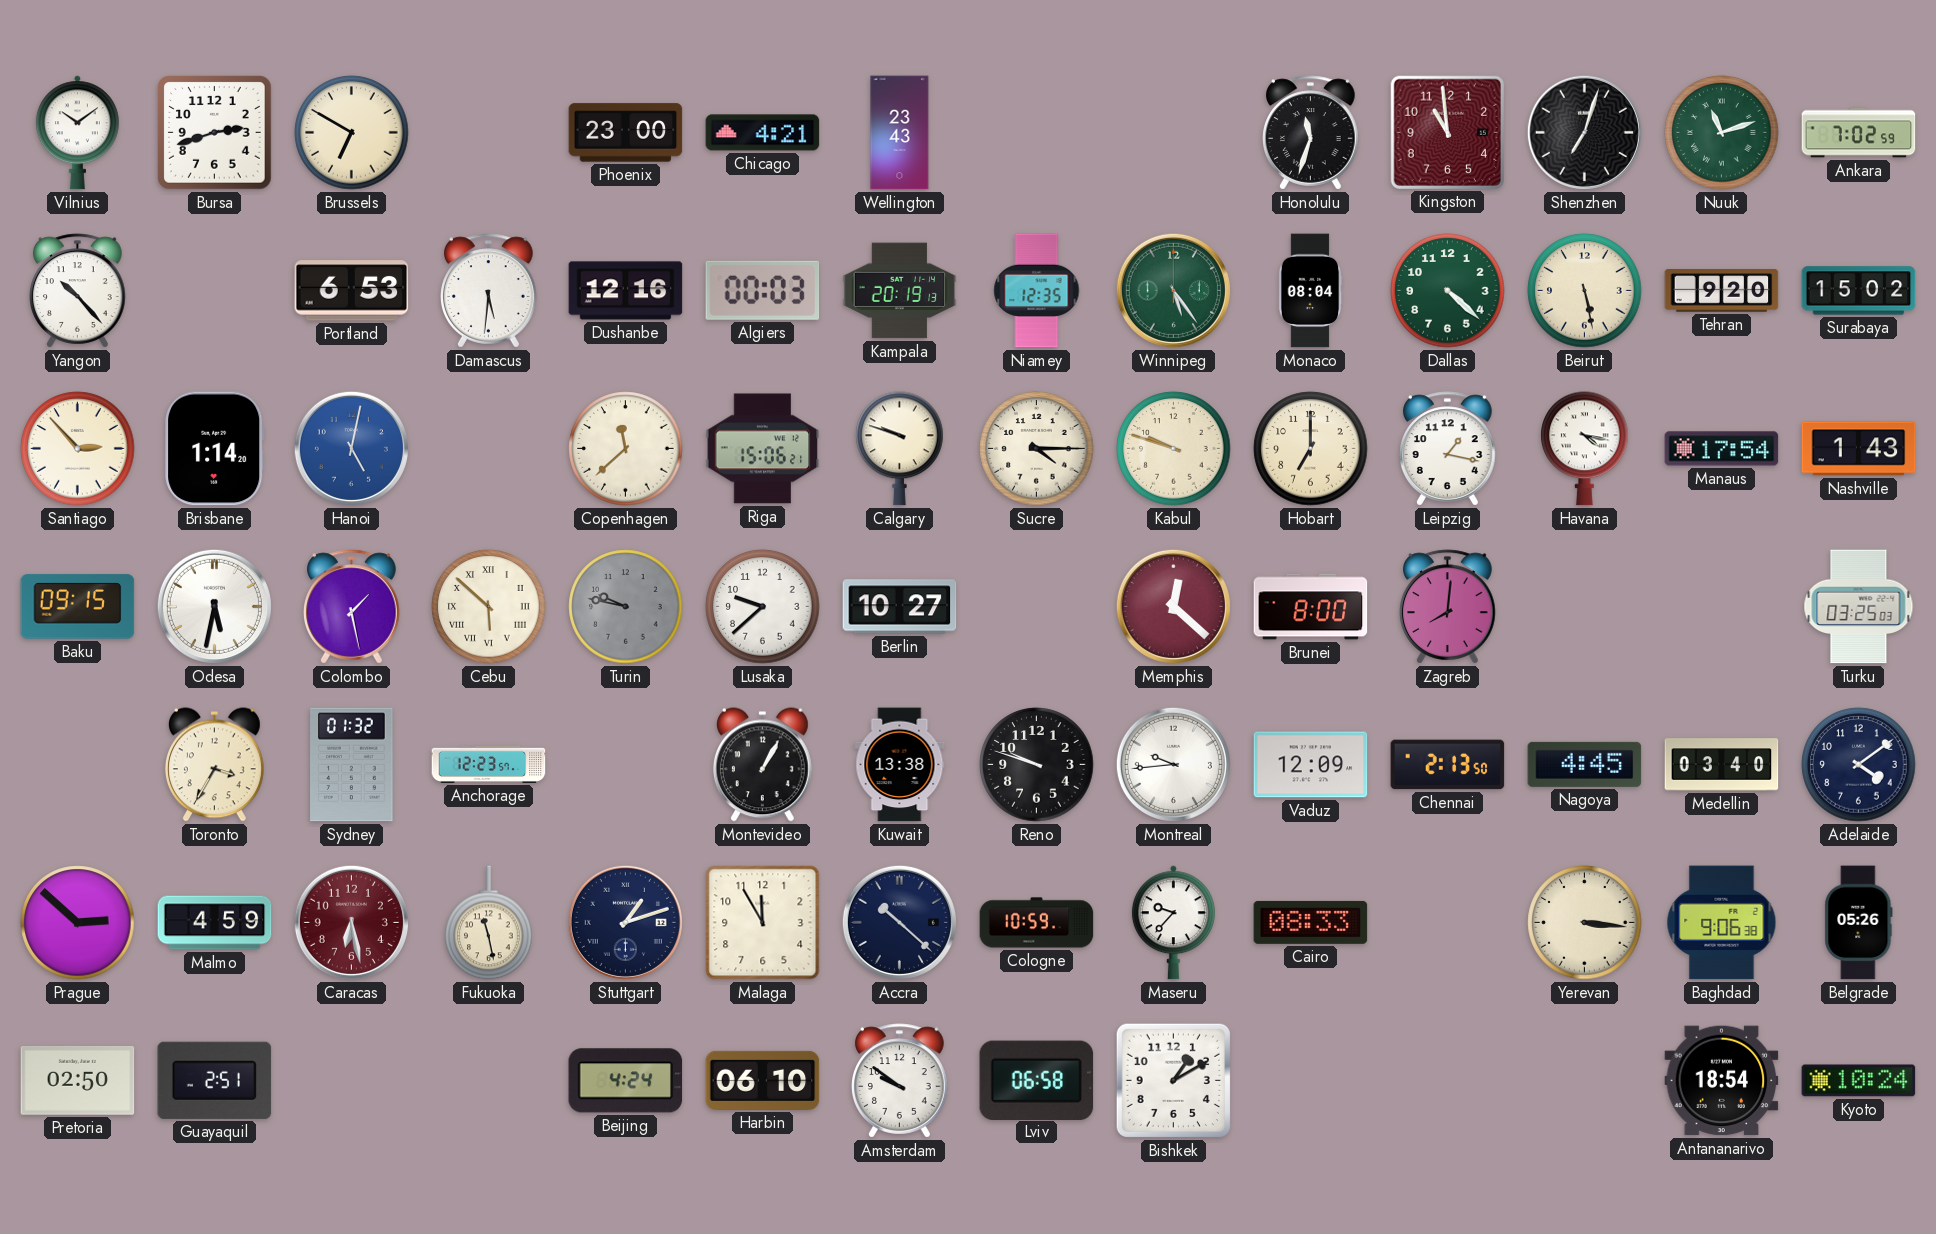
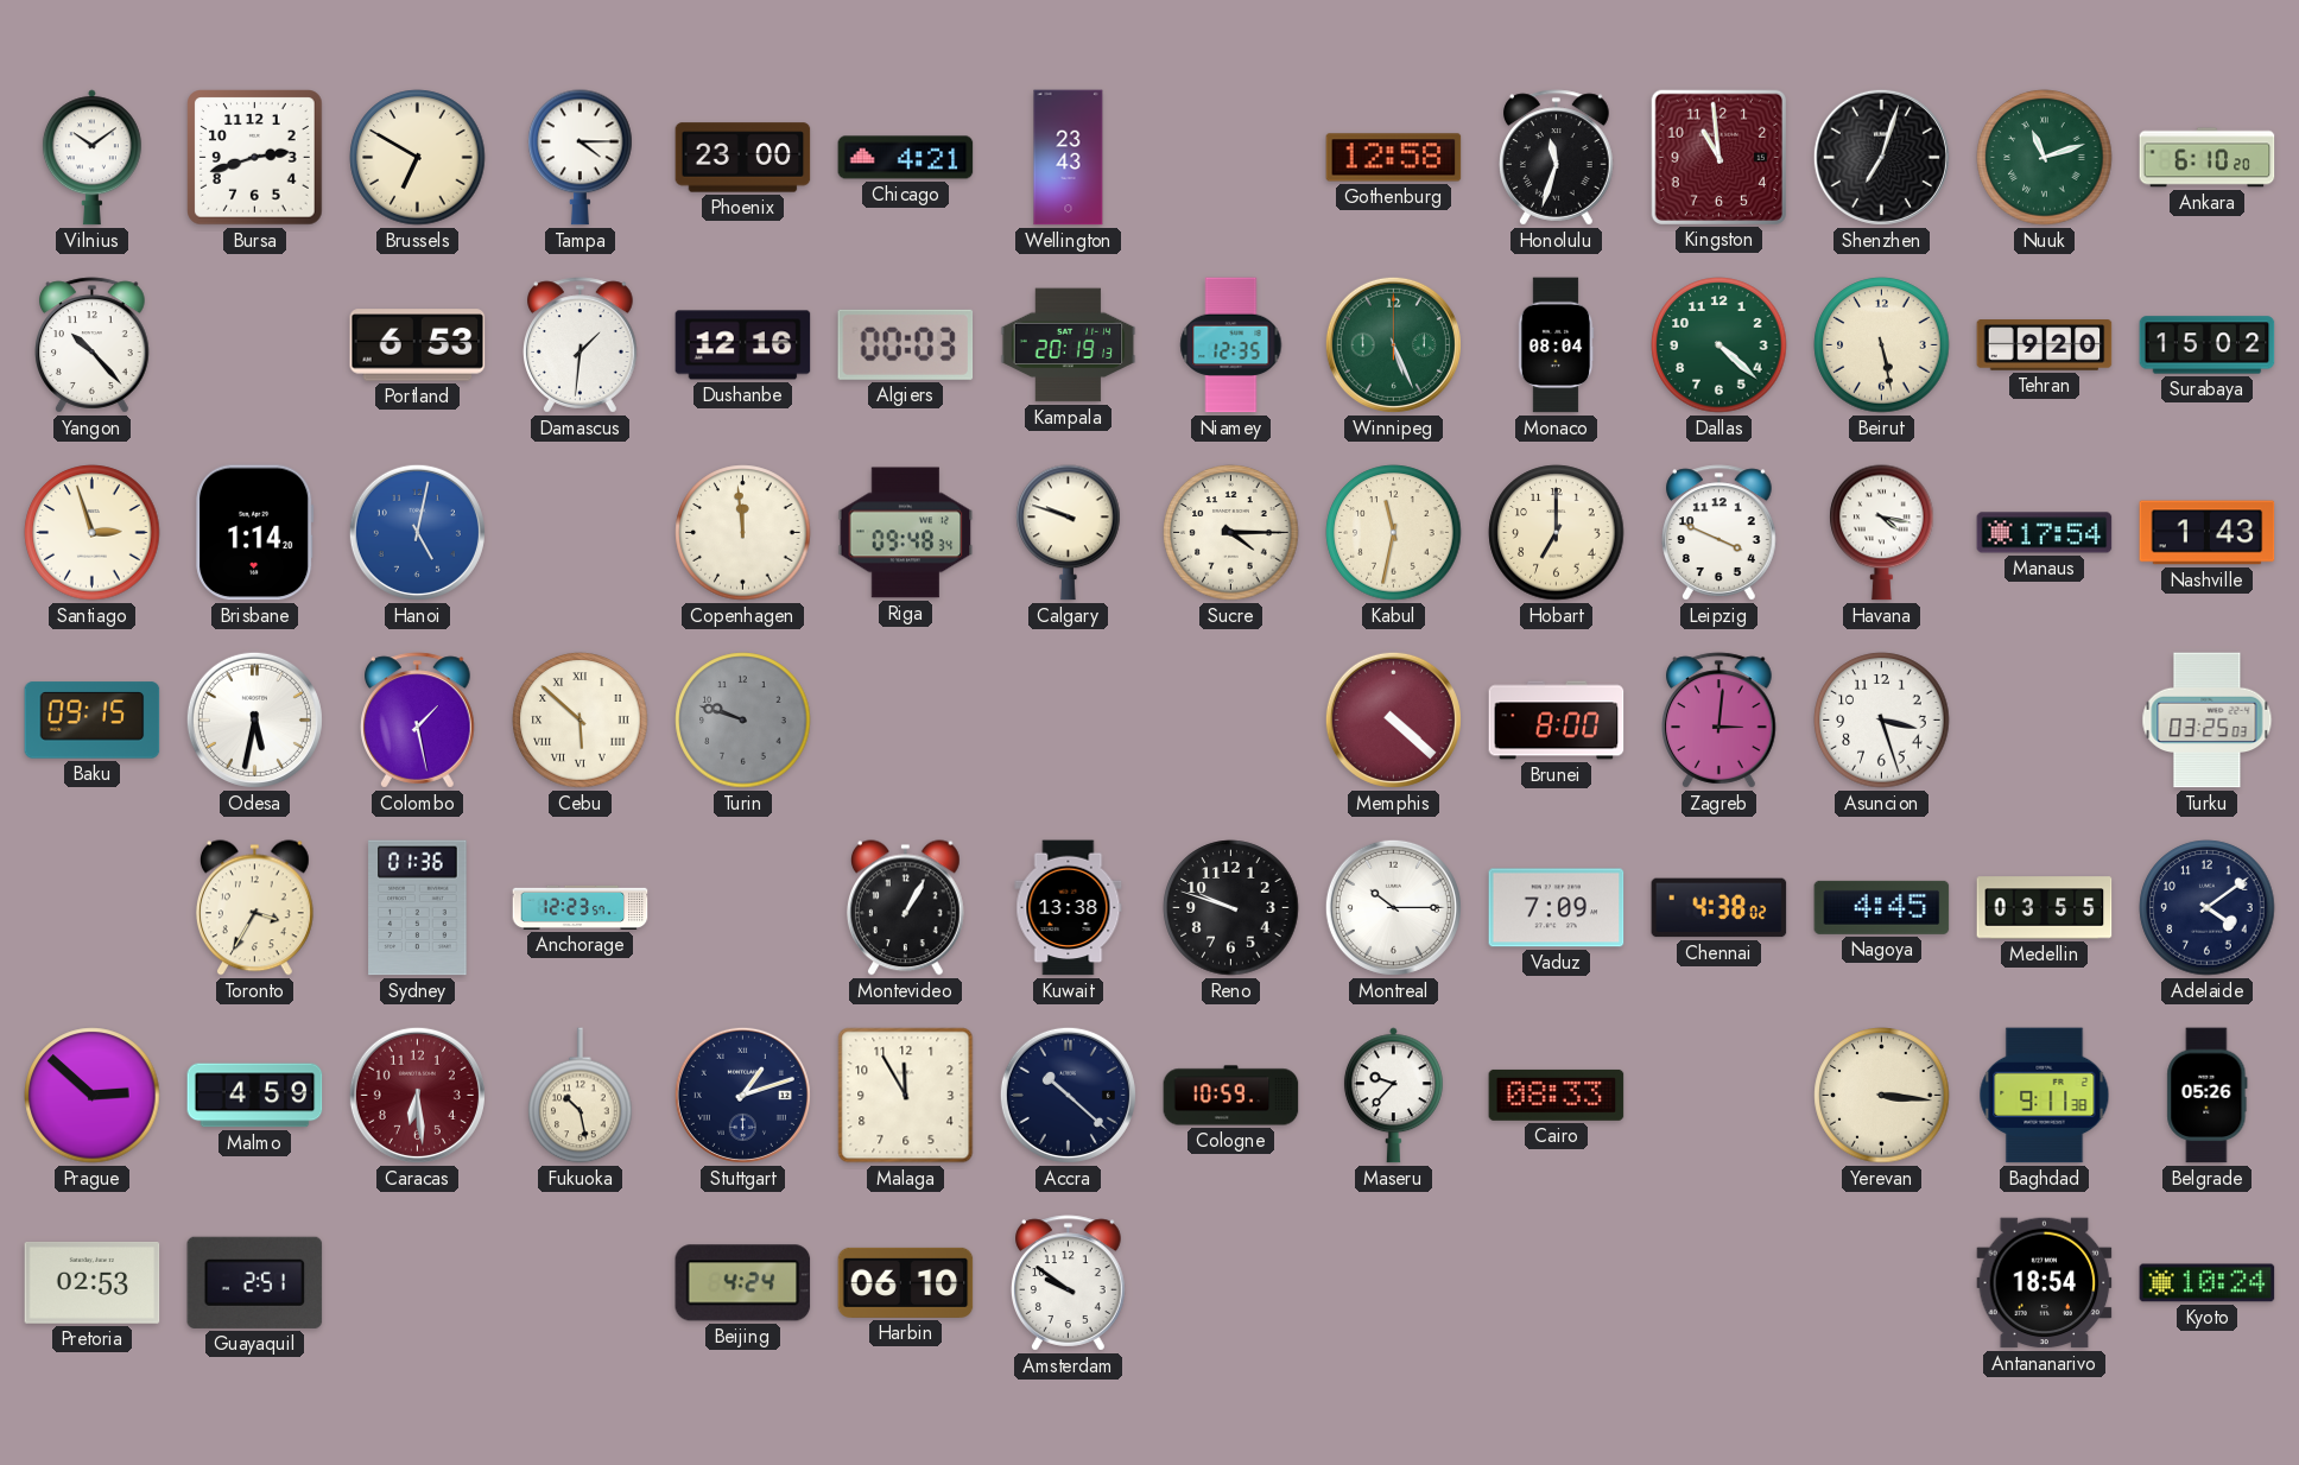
Tampa: none -> 4:15 (581, 158)
Gothenburg: none -> 12:58 (1394, 158)
Ankara: 7:02 -> 6:10 (2208, 158)
Damascus: 5:31 -> 1:31 (581, 345)
Winnipeg: 5:24 -> 5:26 (1393, 344)
Santiago: 2:53 -> 2:57 (93, 533)
Copenhagen: 11:38 -> 11:59 (743, 533)
Riga: 15:06 -> 09:48 (906, 533)
Kabul: 9:48 -> 11:32 (1394, 533)
Leipzig: 1:17 -> 3:49 (1719, 533)
Turin: 9:47 -> 9:48 (743, 721)
Lusaka: 9:38 -> none (763, 607)
Berlin: 10:27 -> none (900, 607)
Memphis: 12:22 -> 4:22 (1393, 719)
Zagreb: 8:01 -> 3:01 (1719, 721)
Asuncion: none -> 3:27 (1882, 721)
Sydney: 01:32 -> 01:36 (418, 908)
Montreal: 9:44 -> 10:15 (1393, 907)
Vaduz: 12:09 -> 7:09 (1557, 908)
Chennai: 2:13 -> 4:38 (1719, 908)
Medellin: 03:40 -> 03:55 (2045, 908)
Caracas: 6:28 -> 6:29 (417, 1095)
Fukuoka: 11:28 -> 10:28 (581, 1096)
Baghdad: 9:06 -> 9:11 (2045, 1096)
Pretoria: 02:50 -> 02:53 (93, 1282)
Lviv: 06:58 -> none (1037, 1080)
Bishkek: 1:10 -> none (1173, 1080)
